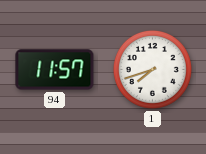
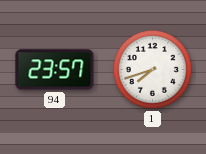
94: 11:57 -> 23:57 (55, 70)
